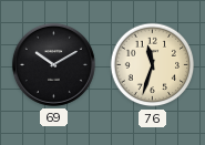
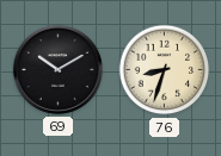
76: 11:33 -> 8:33 (165, 70)
